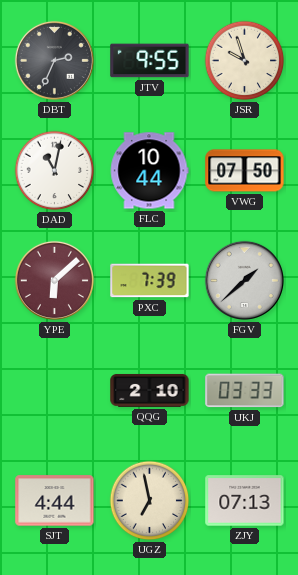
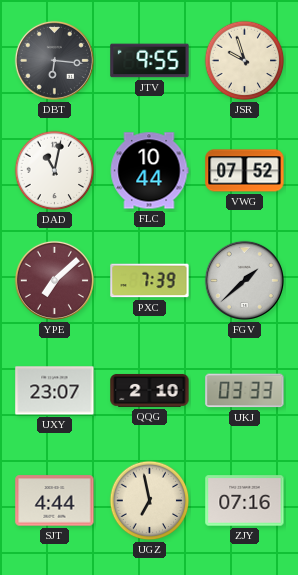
DBT: 2:34 -> 6:16 (54, 60)
VWG: 07:50 -> 07:52 (245, 171)
YPE: 6:08 -> 7:08 (54, 280)
UXY: none -> 23:07 (55, 391)
ZJY: 07:13 -> 07:16 (245, 501)
